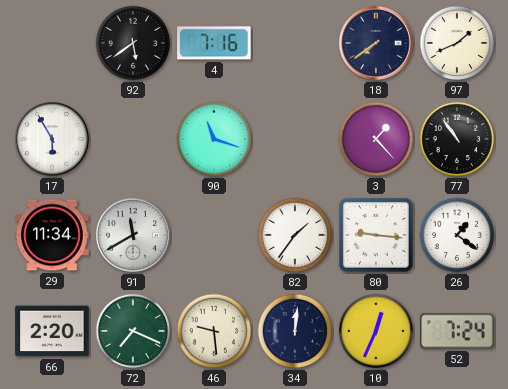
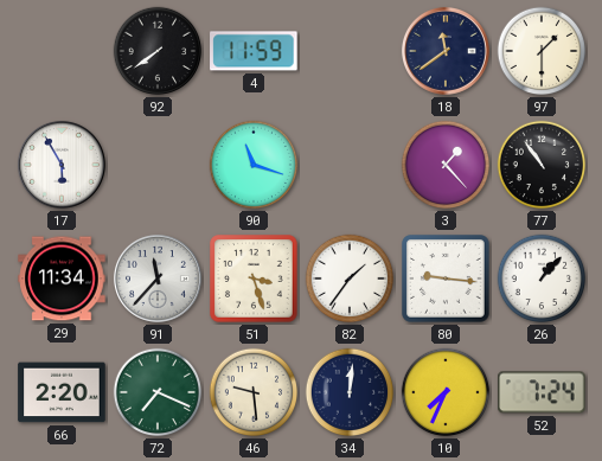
92: 5:39 -> 7:39 (158, 51)
4: 7:16 -> 11:59 (254, 51)
18: 7:39 -> 11:39 (446, 51)
97: 1:41 -> 1:30 (542, 51)
91: 11:40 -> 11:37 (158, 278)
51: none -> 3:27 (254, 278)
26: 1:21 -> 1:07 (542, 278)
10: 12:34 -> 7:34 (446, 392)
